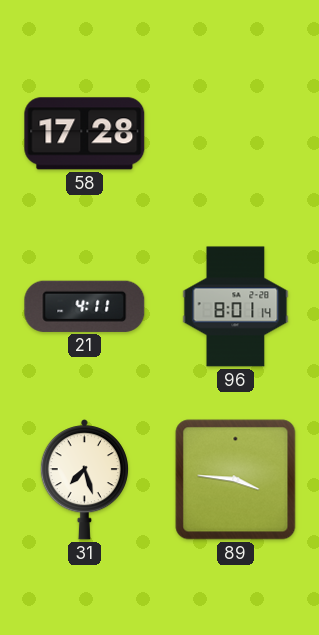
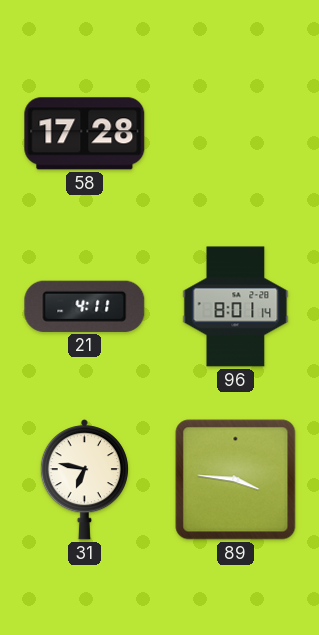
31: 7:27 -> 6:47 (84, 480)
